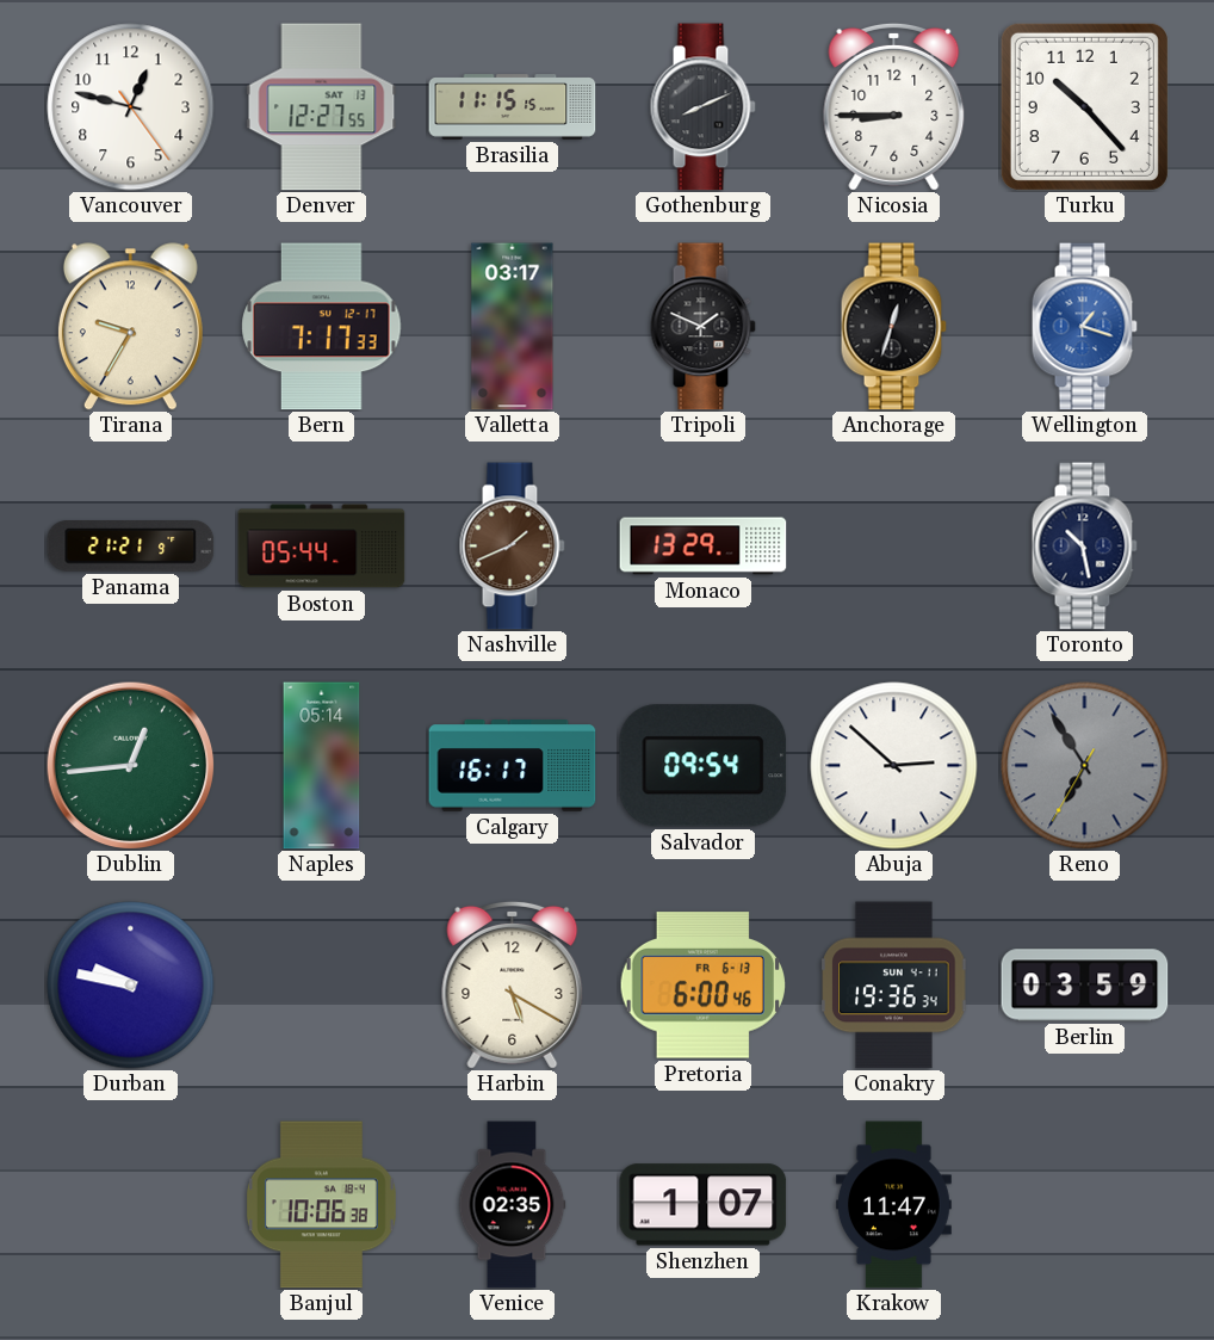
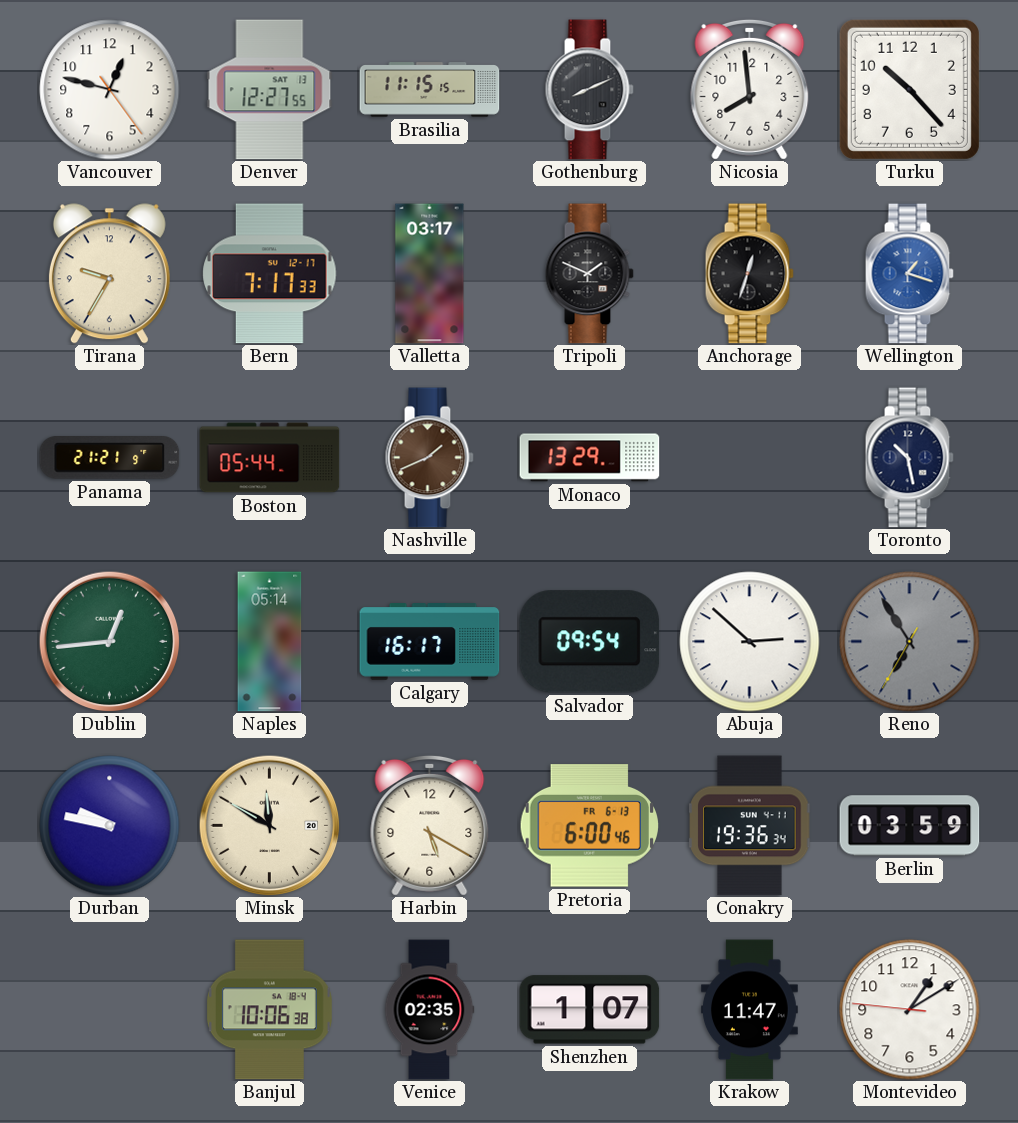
Nicosia: 8:45 -> 7:59 (750, 89)
Minsk: none -> 11:50 (269, 825)
Montevideo: none -> 1:09 (910, 1010)
